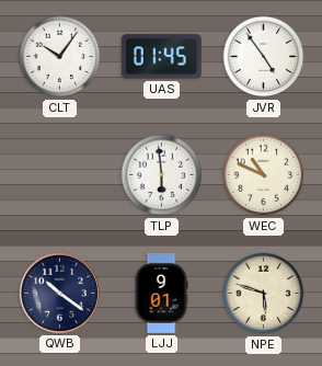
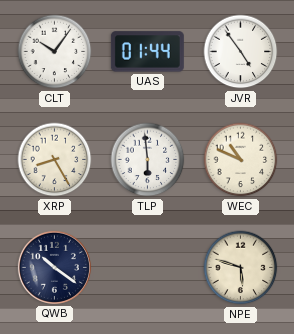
UAS: 01:45 -> 01:44 (147, 52)
XRP: none -> 8:25 (55, 160)
LJJ: 9:01 -> none (161, 293)
